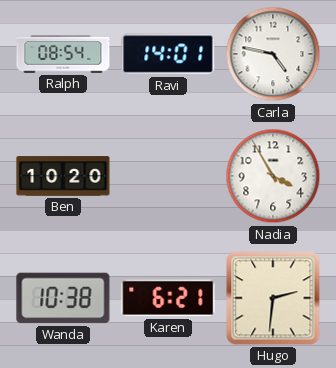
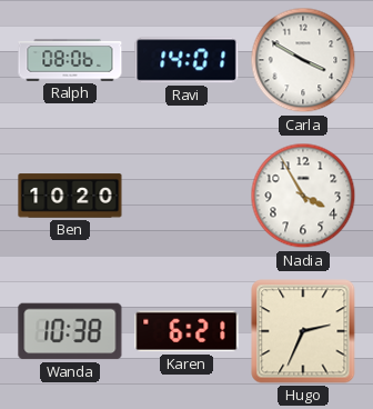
Ralph: 08:54 -> 08:06 (70, 60)
Carla: 4:47 -> 3:50 (303, 60)
Hugo: 2:31 -> 2:34 (303, 331)
